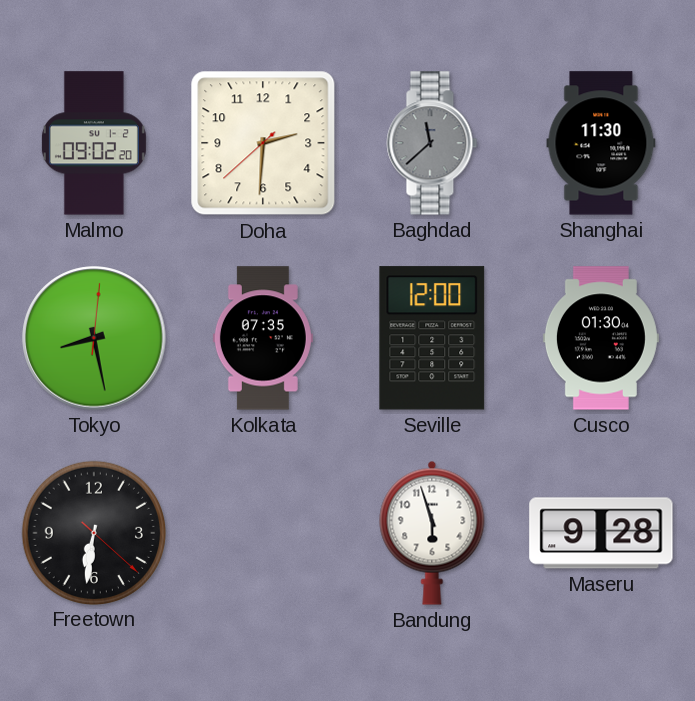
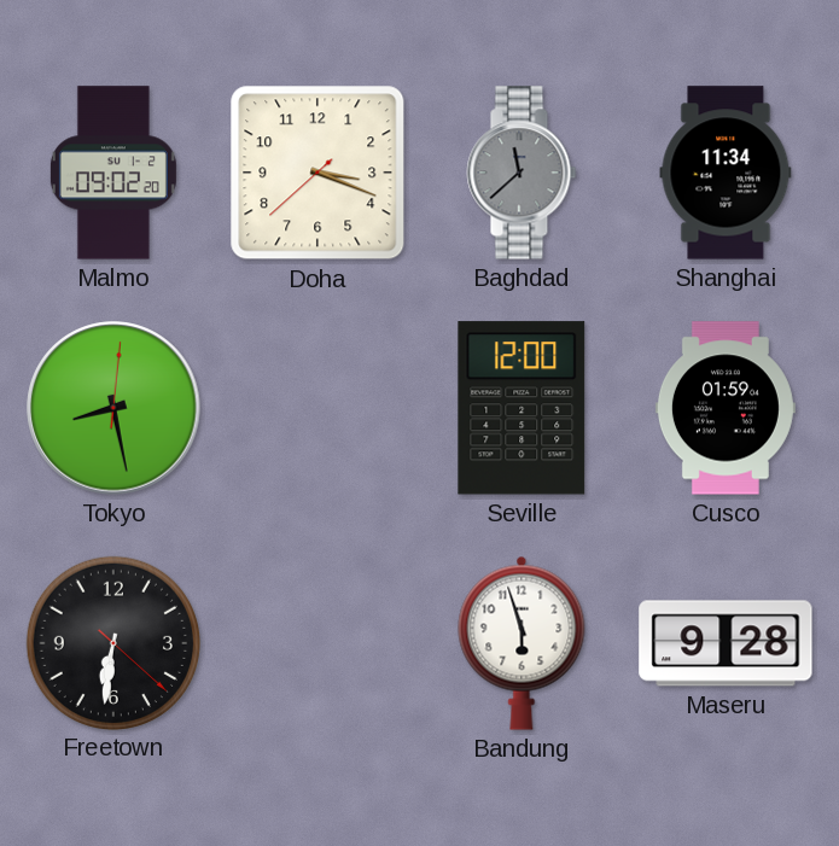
Doha: 2:30 -> 3:18 (317, 173)
Shanghai: 11:30 -> 11:34 (726, 173)
Kolkata: 07:35 -> none (263, 338)
Cusco: 01:30 -> 01:59 (726, 408)
